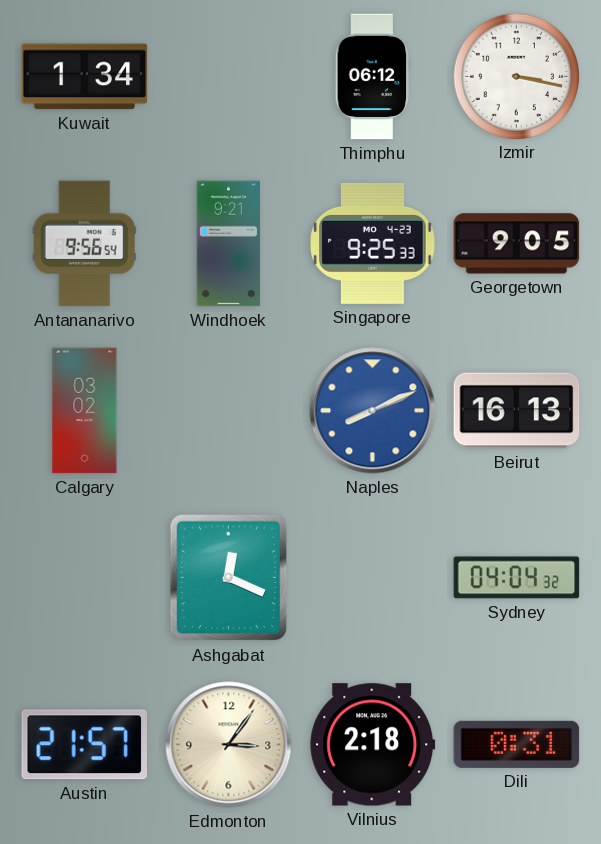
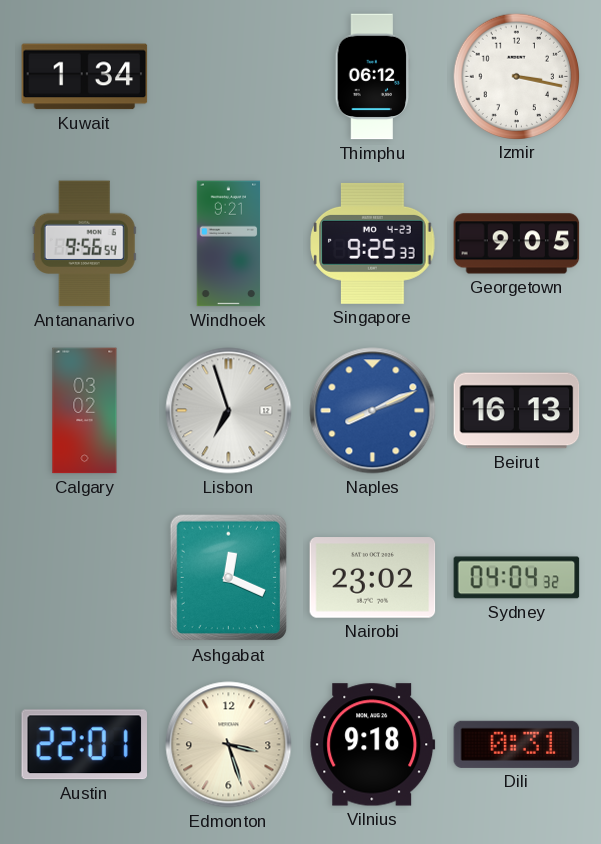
Lisbon: none -> 6:57 (229, 411)
Nairobi: none -> 23:02 (373, 578)
Austin: 21:57 -> 22:01 (84, 745)
Edmonton: 3:06 -> 3:27 (229, 745)
Vilnius: 2:18 -> 9:18 (373, 745)
